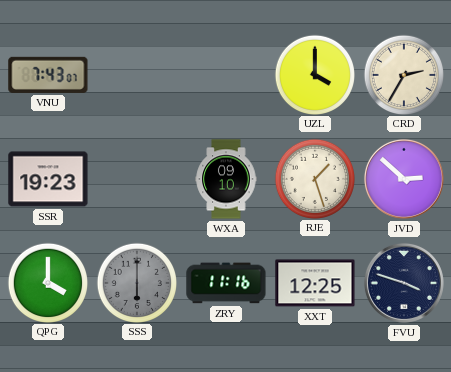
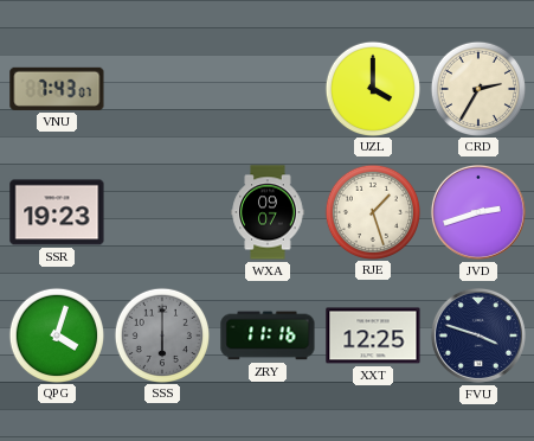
WXA: 09:10 -> 09:07 (268, 212)
JVD: 2:52 -> 2:42 (478, 212)
QPG: 4:00 -> 4:03 (56, 334)
